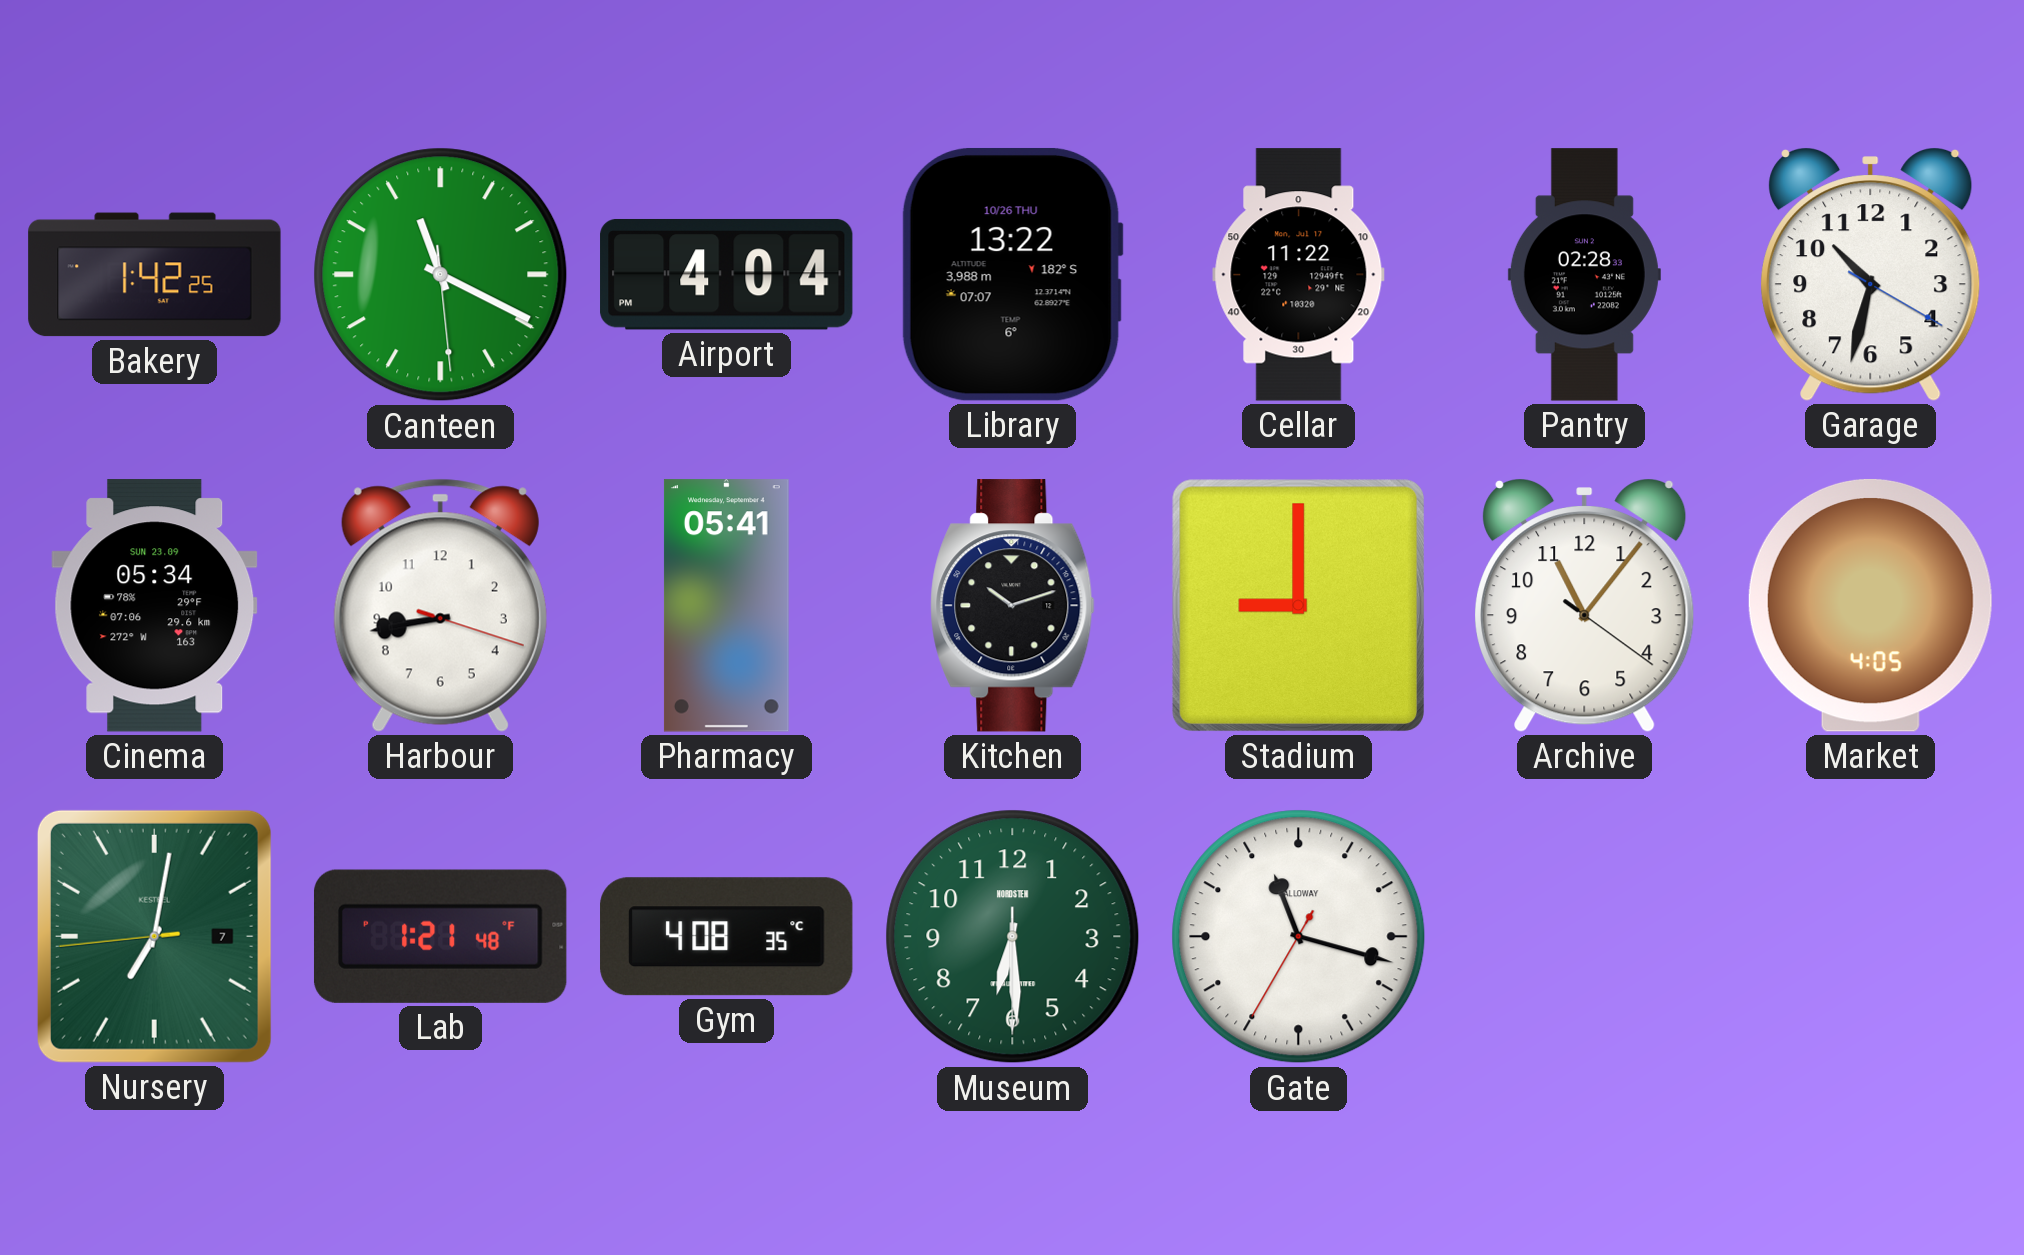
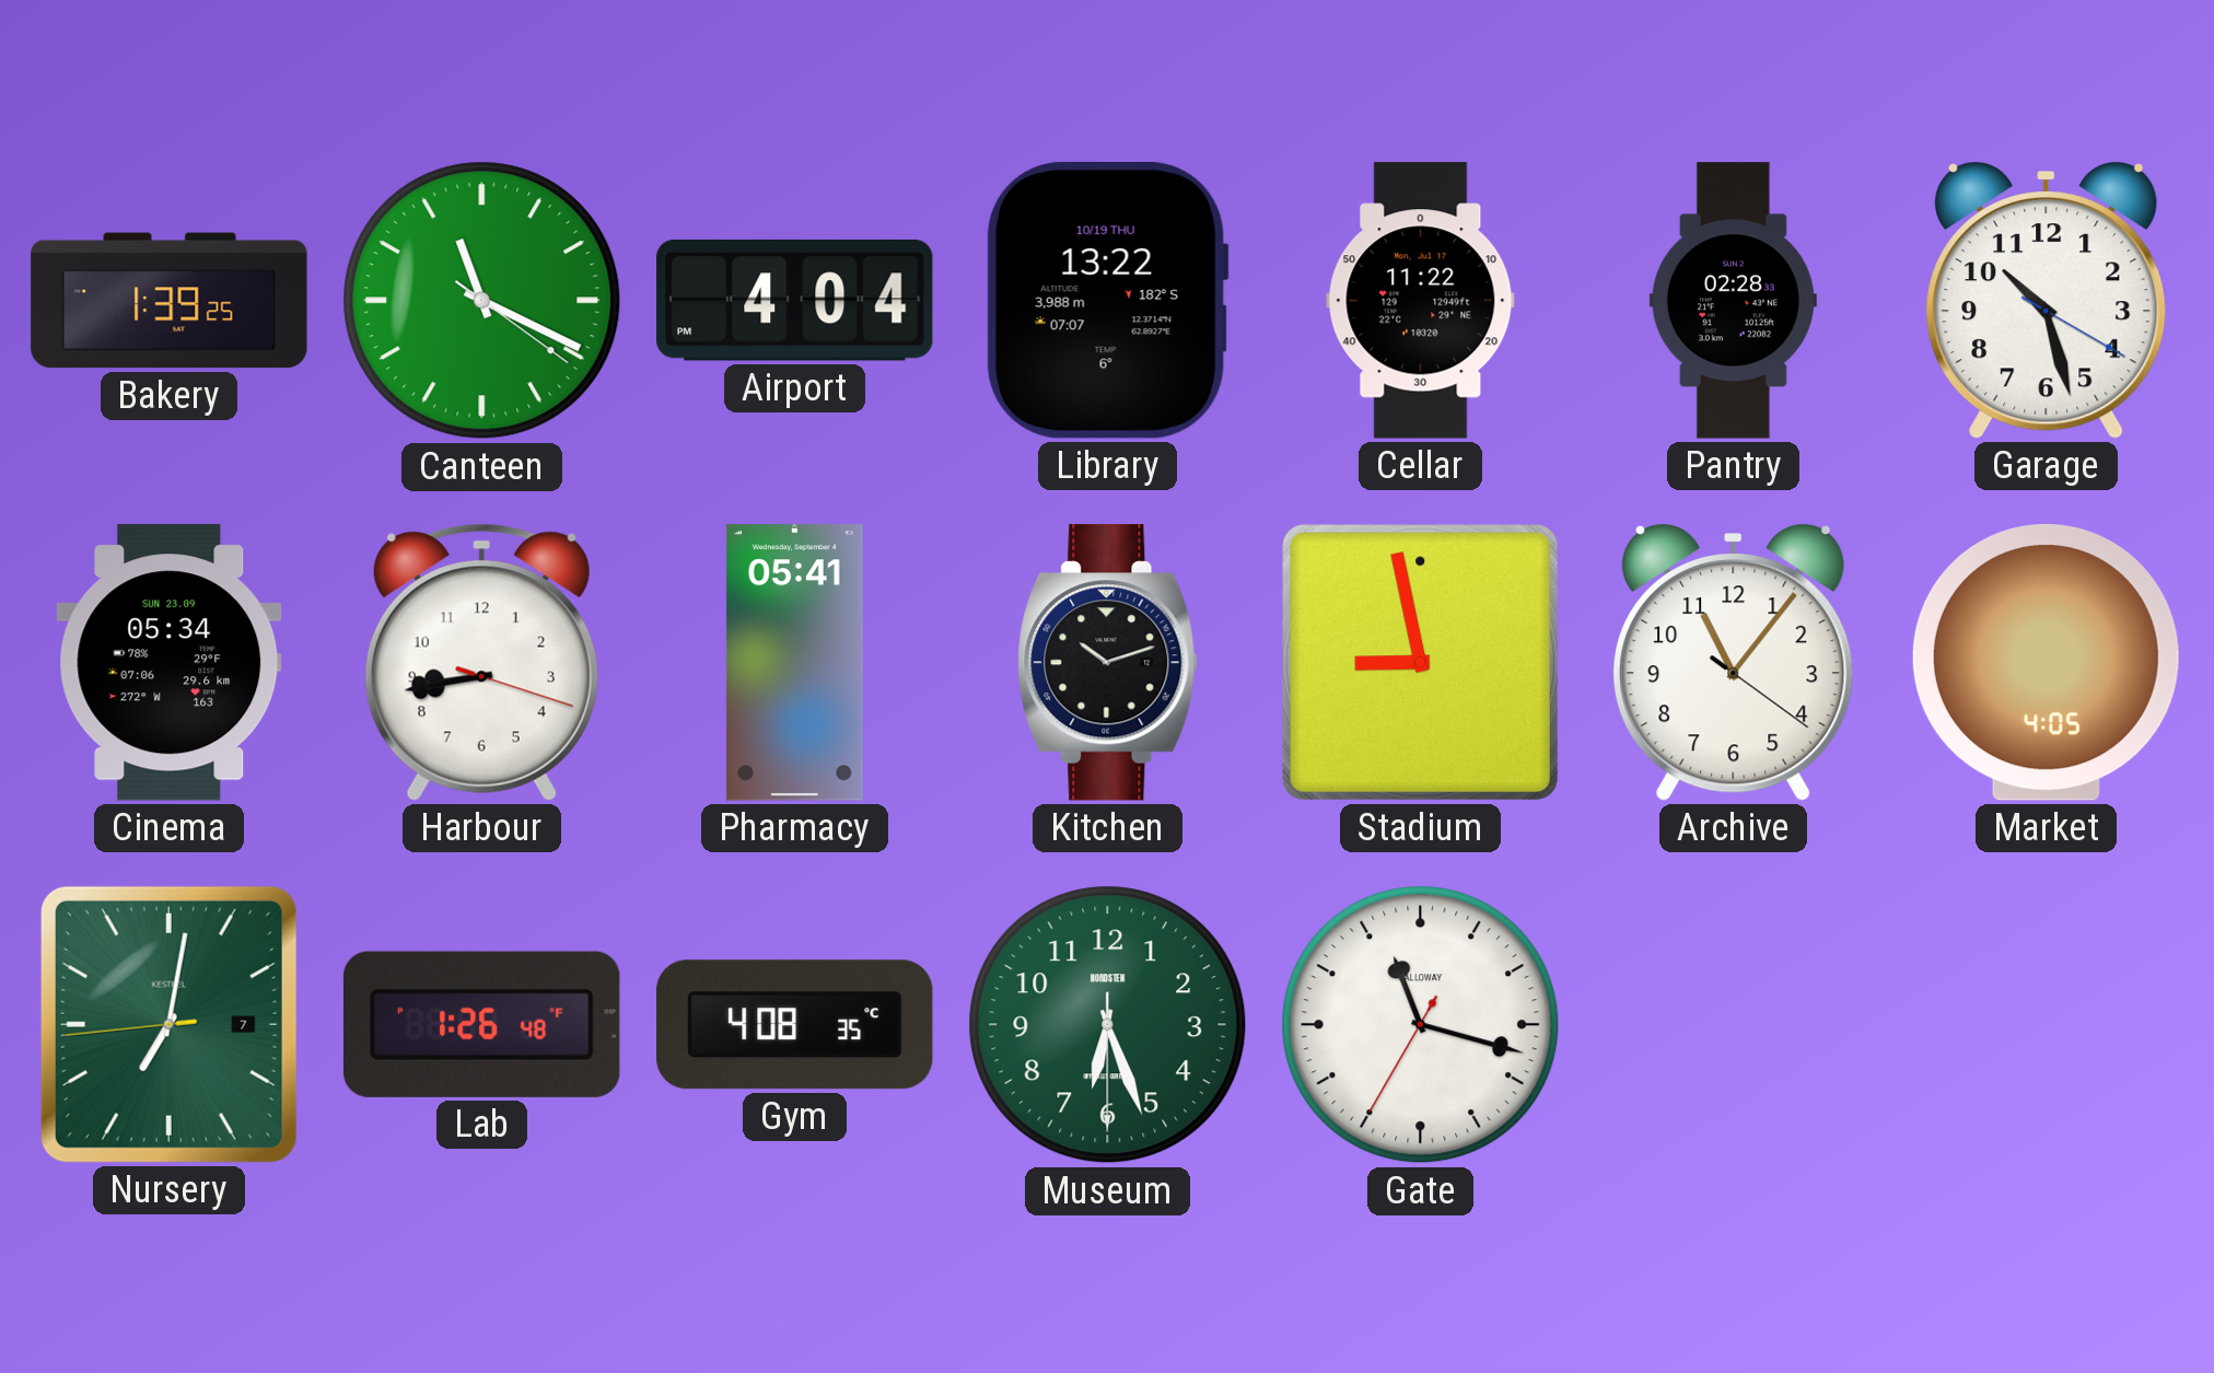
Bakery: 1:42 -> 1:39 (170, 301)
Canteen: 11:19:29 -> 11:19:21 (482, 301)
Library date: 10/26 THU -> 10/19 THU (1107, 300)
Garage: 10:32 -> 10:27 (2047, 301)
Stadium: 9:00 -> 8:58 (1420, 662)
Lab: 1:21 -> 1:26 (481, 1024)
Museum: 6:29 -> 6:26 (1108, 1025)
